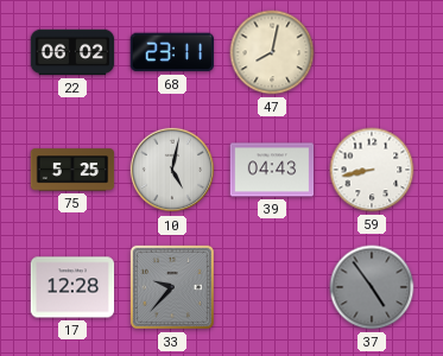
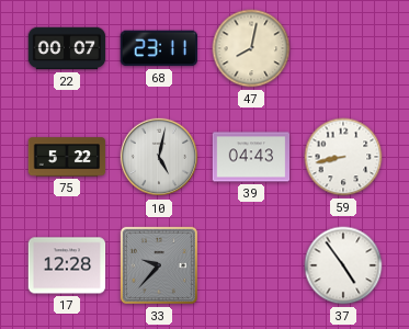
22: 06:02 -> 00:07 (67, 48)
75: 5:25 -> 5:22 (67, 157)
37 dial: grey -> white (343, 265)
